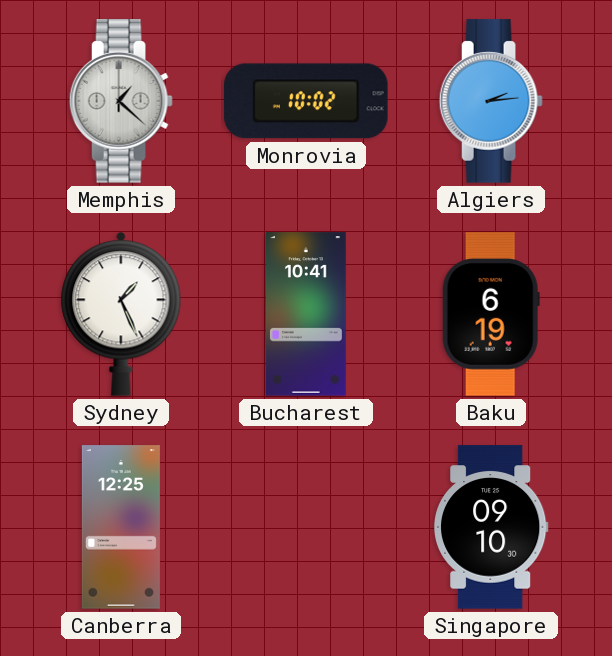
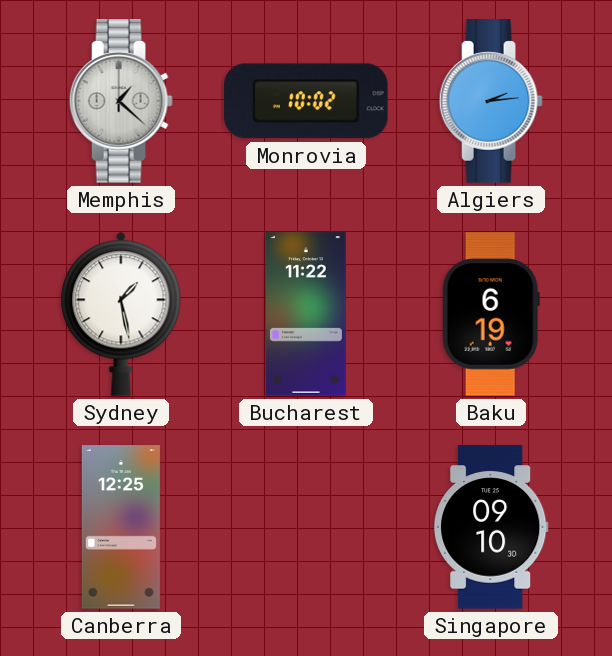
Sydney: 1:26 -> 1:28 (121, 314)
Bucharest: 10:41 -> 11:22 (306, 314)
